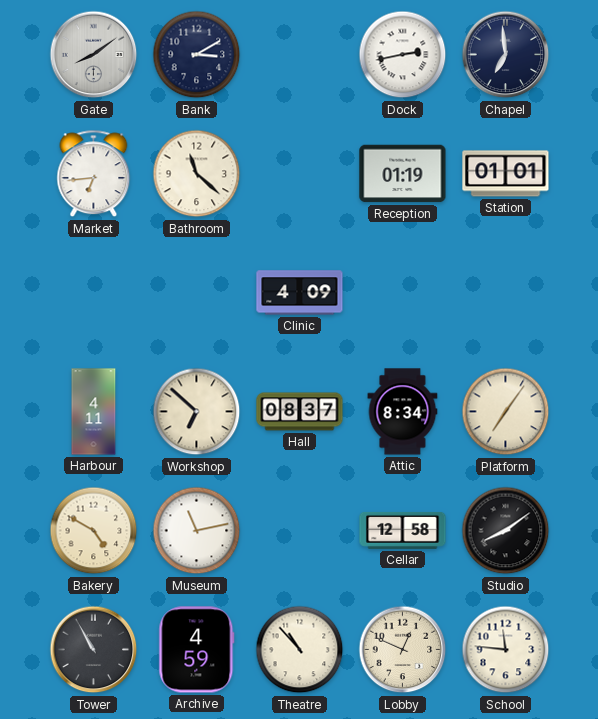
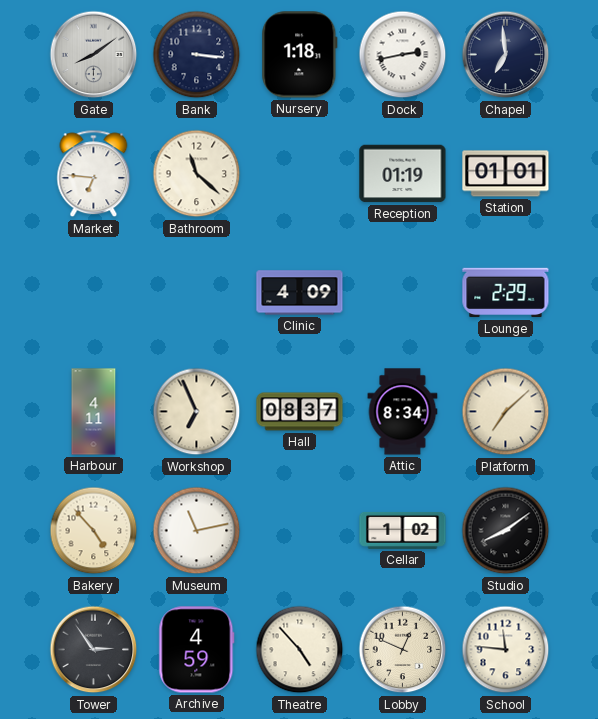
Bank: 3:10 -> 3:16 (197, 55)
Nursery: none -> 1:18 (300, 55)
Market: 6:44 -> 6:46 (94, 174)
Lounge: none -> 2:29 (506, 293)
Workshop: 6:52 -> 6:56 (197, 412)
Platform: 7:06 -> 7:08 (506, 412)
Bakery: 4:50 -> 4:53 (94, 531)
Cellar: 12:58 -> 1:02 (403, 530)
Tower: 10:55 -> 2:54 (94, 650)
Theatre: 10:53 -> 4:53 (300, 650)
